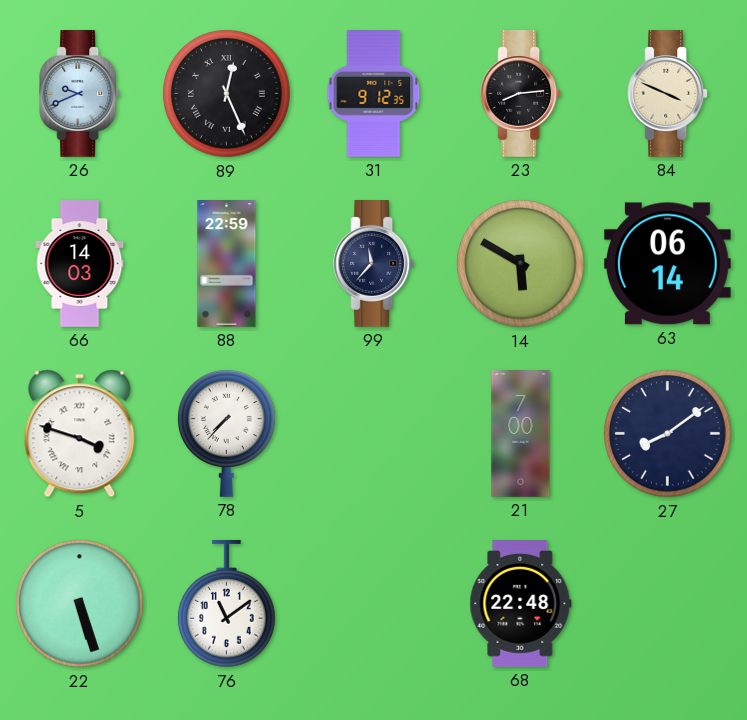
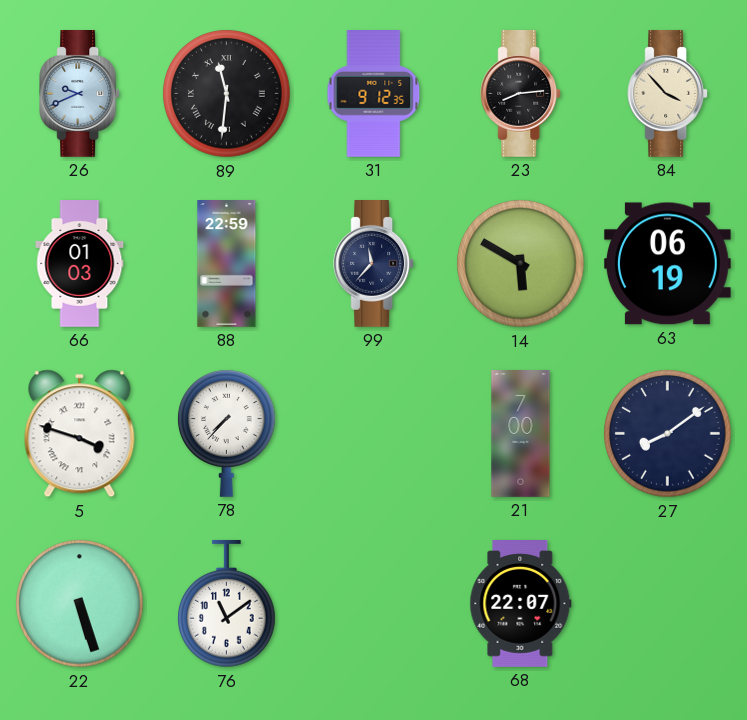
89: 12:26 -> 11:31 (227, 94)
84: 3:49 -> 3:53 (668, 94)
66: 14:03 -> 01:03 (80, 264)
63: 06:14 -> 06:19 (667, 264)
68: 22:48 -> 22:07 (521, 604)
